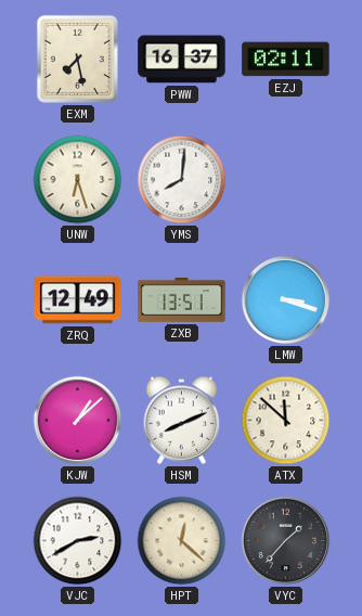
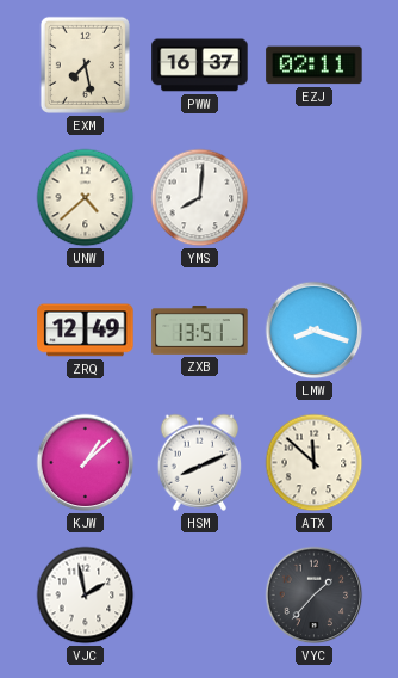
UNW: 6:27 -> 4:38 (86, 198)
LMW: 3:18 -> 8:18 (315, 331)
VJC: 2:40 -> 1:58 (86, 596)
HPT: 12:22 -> none (182, 541)
